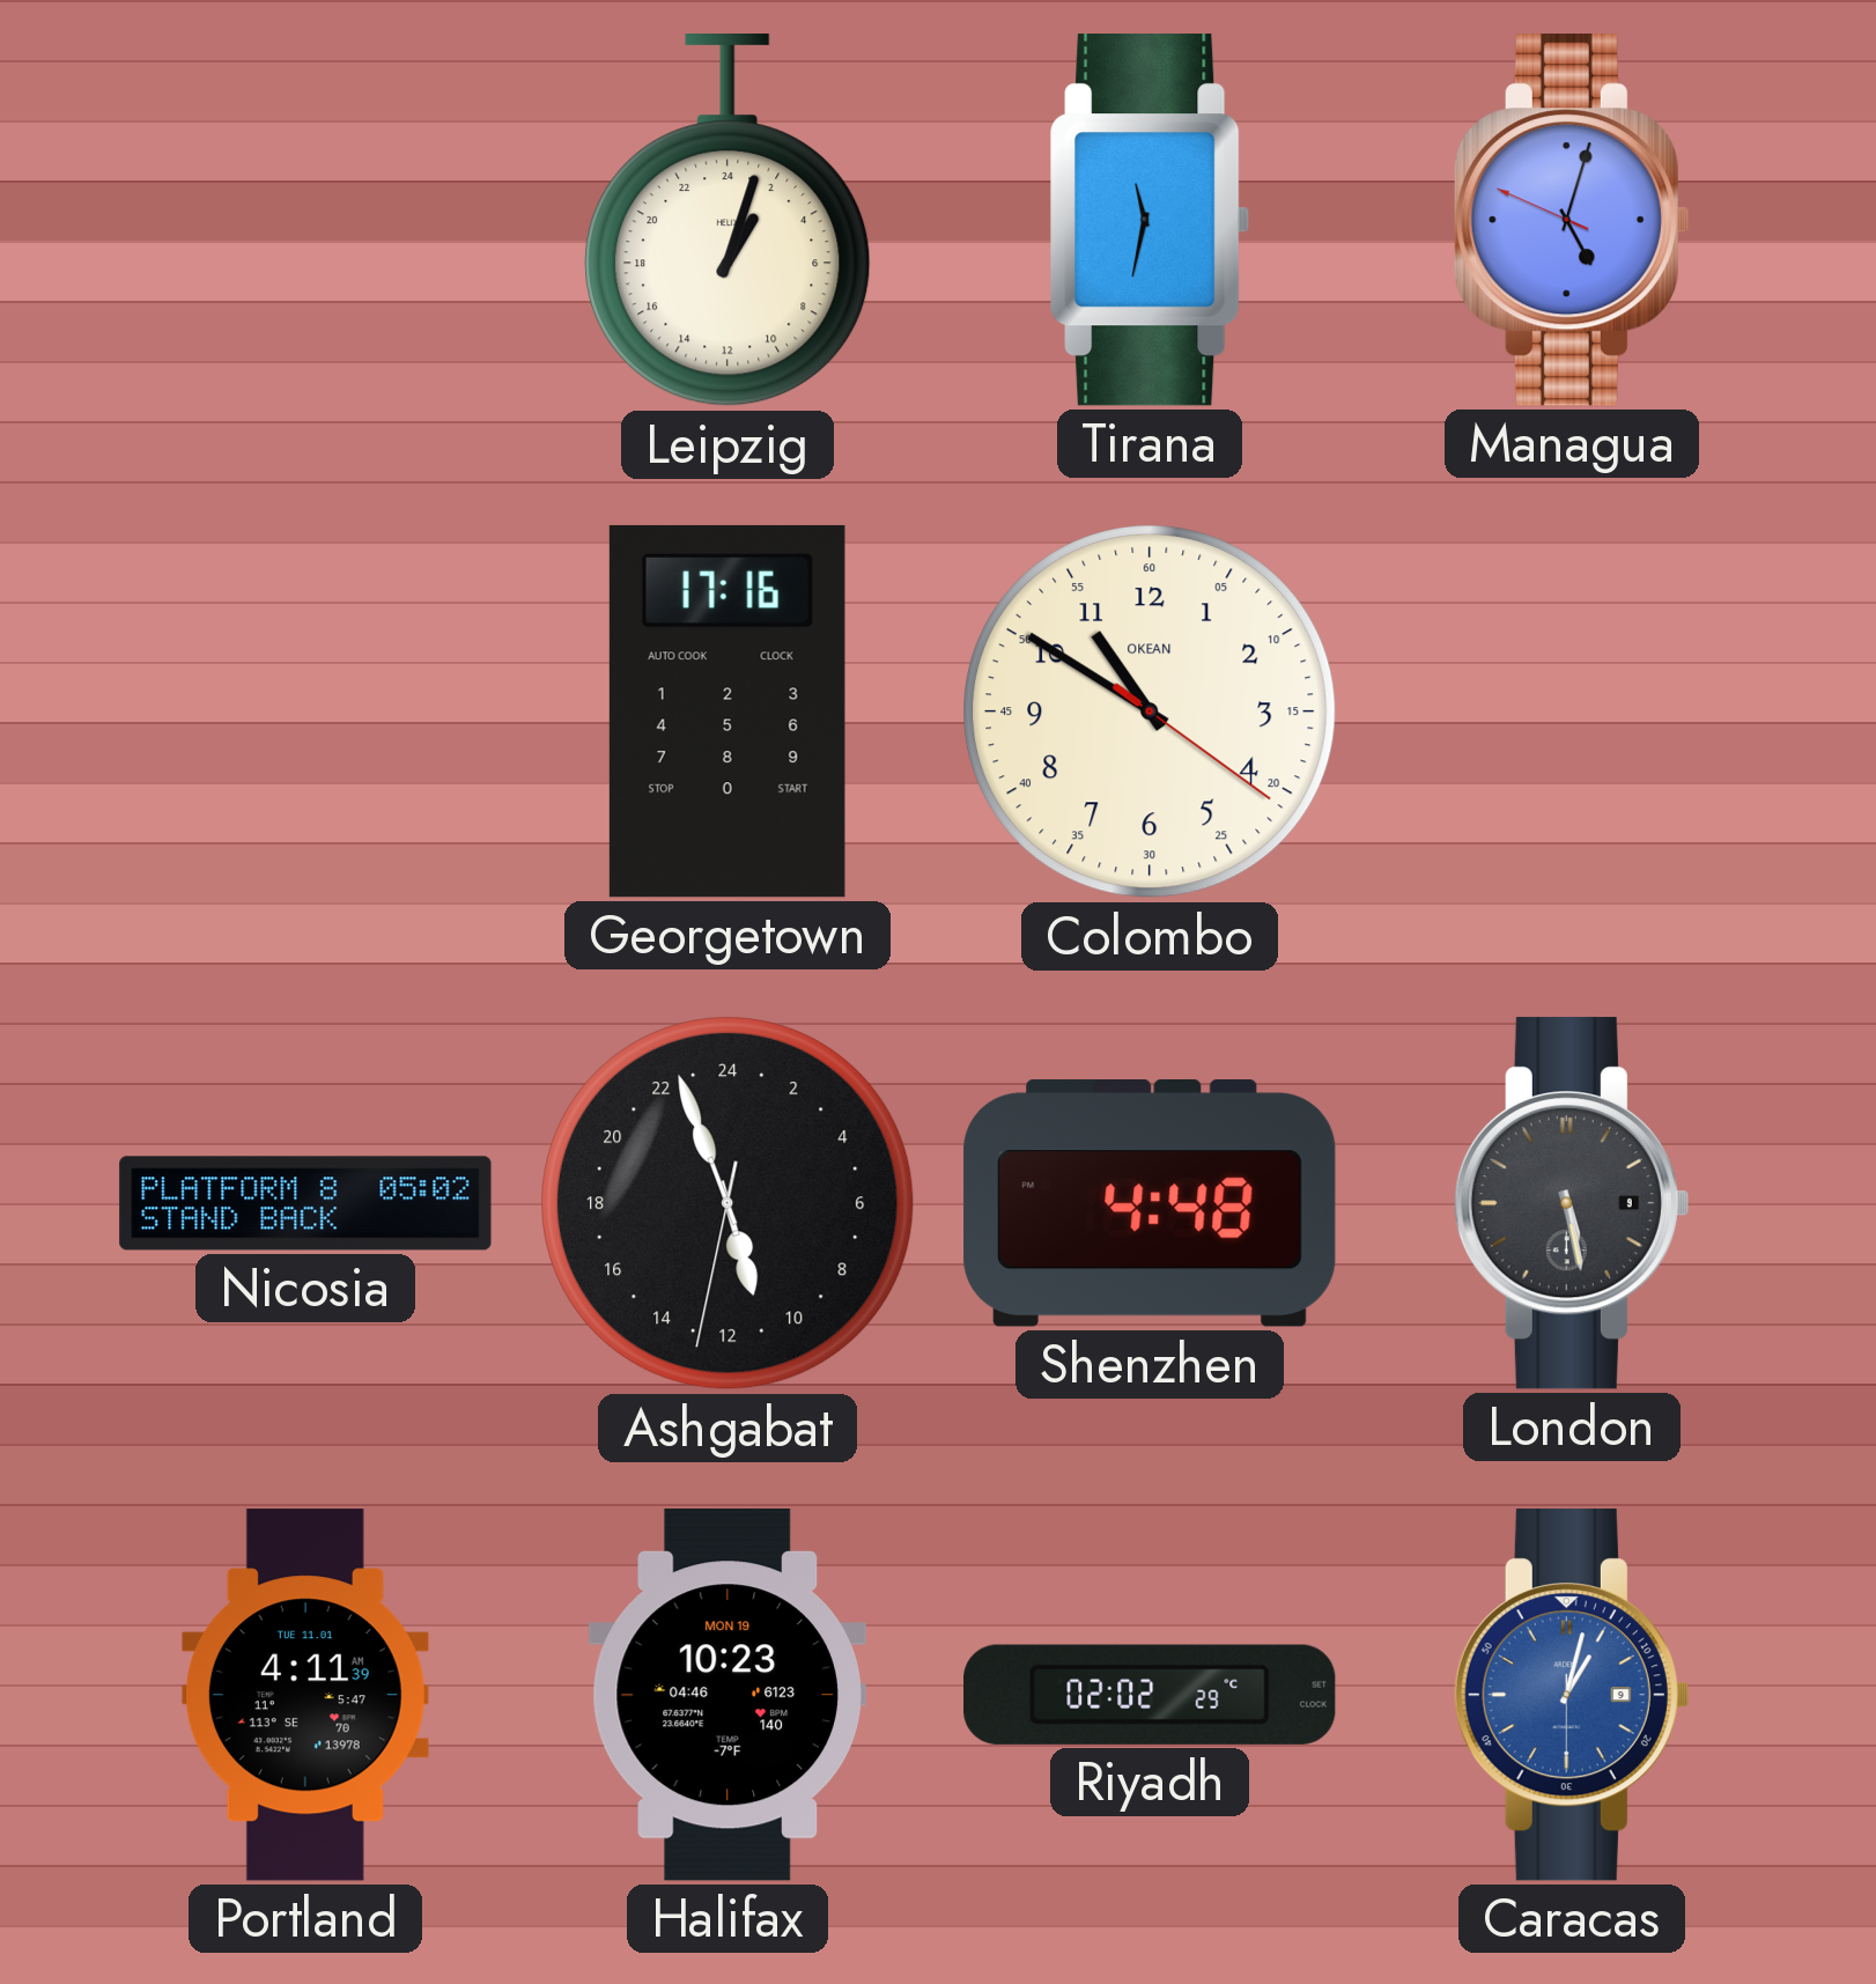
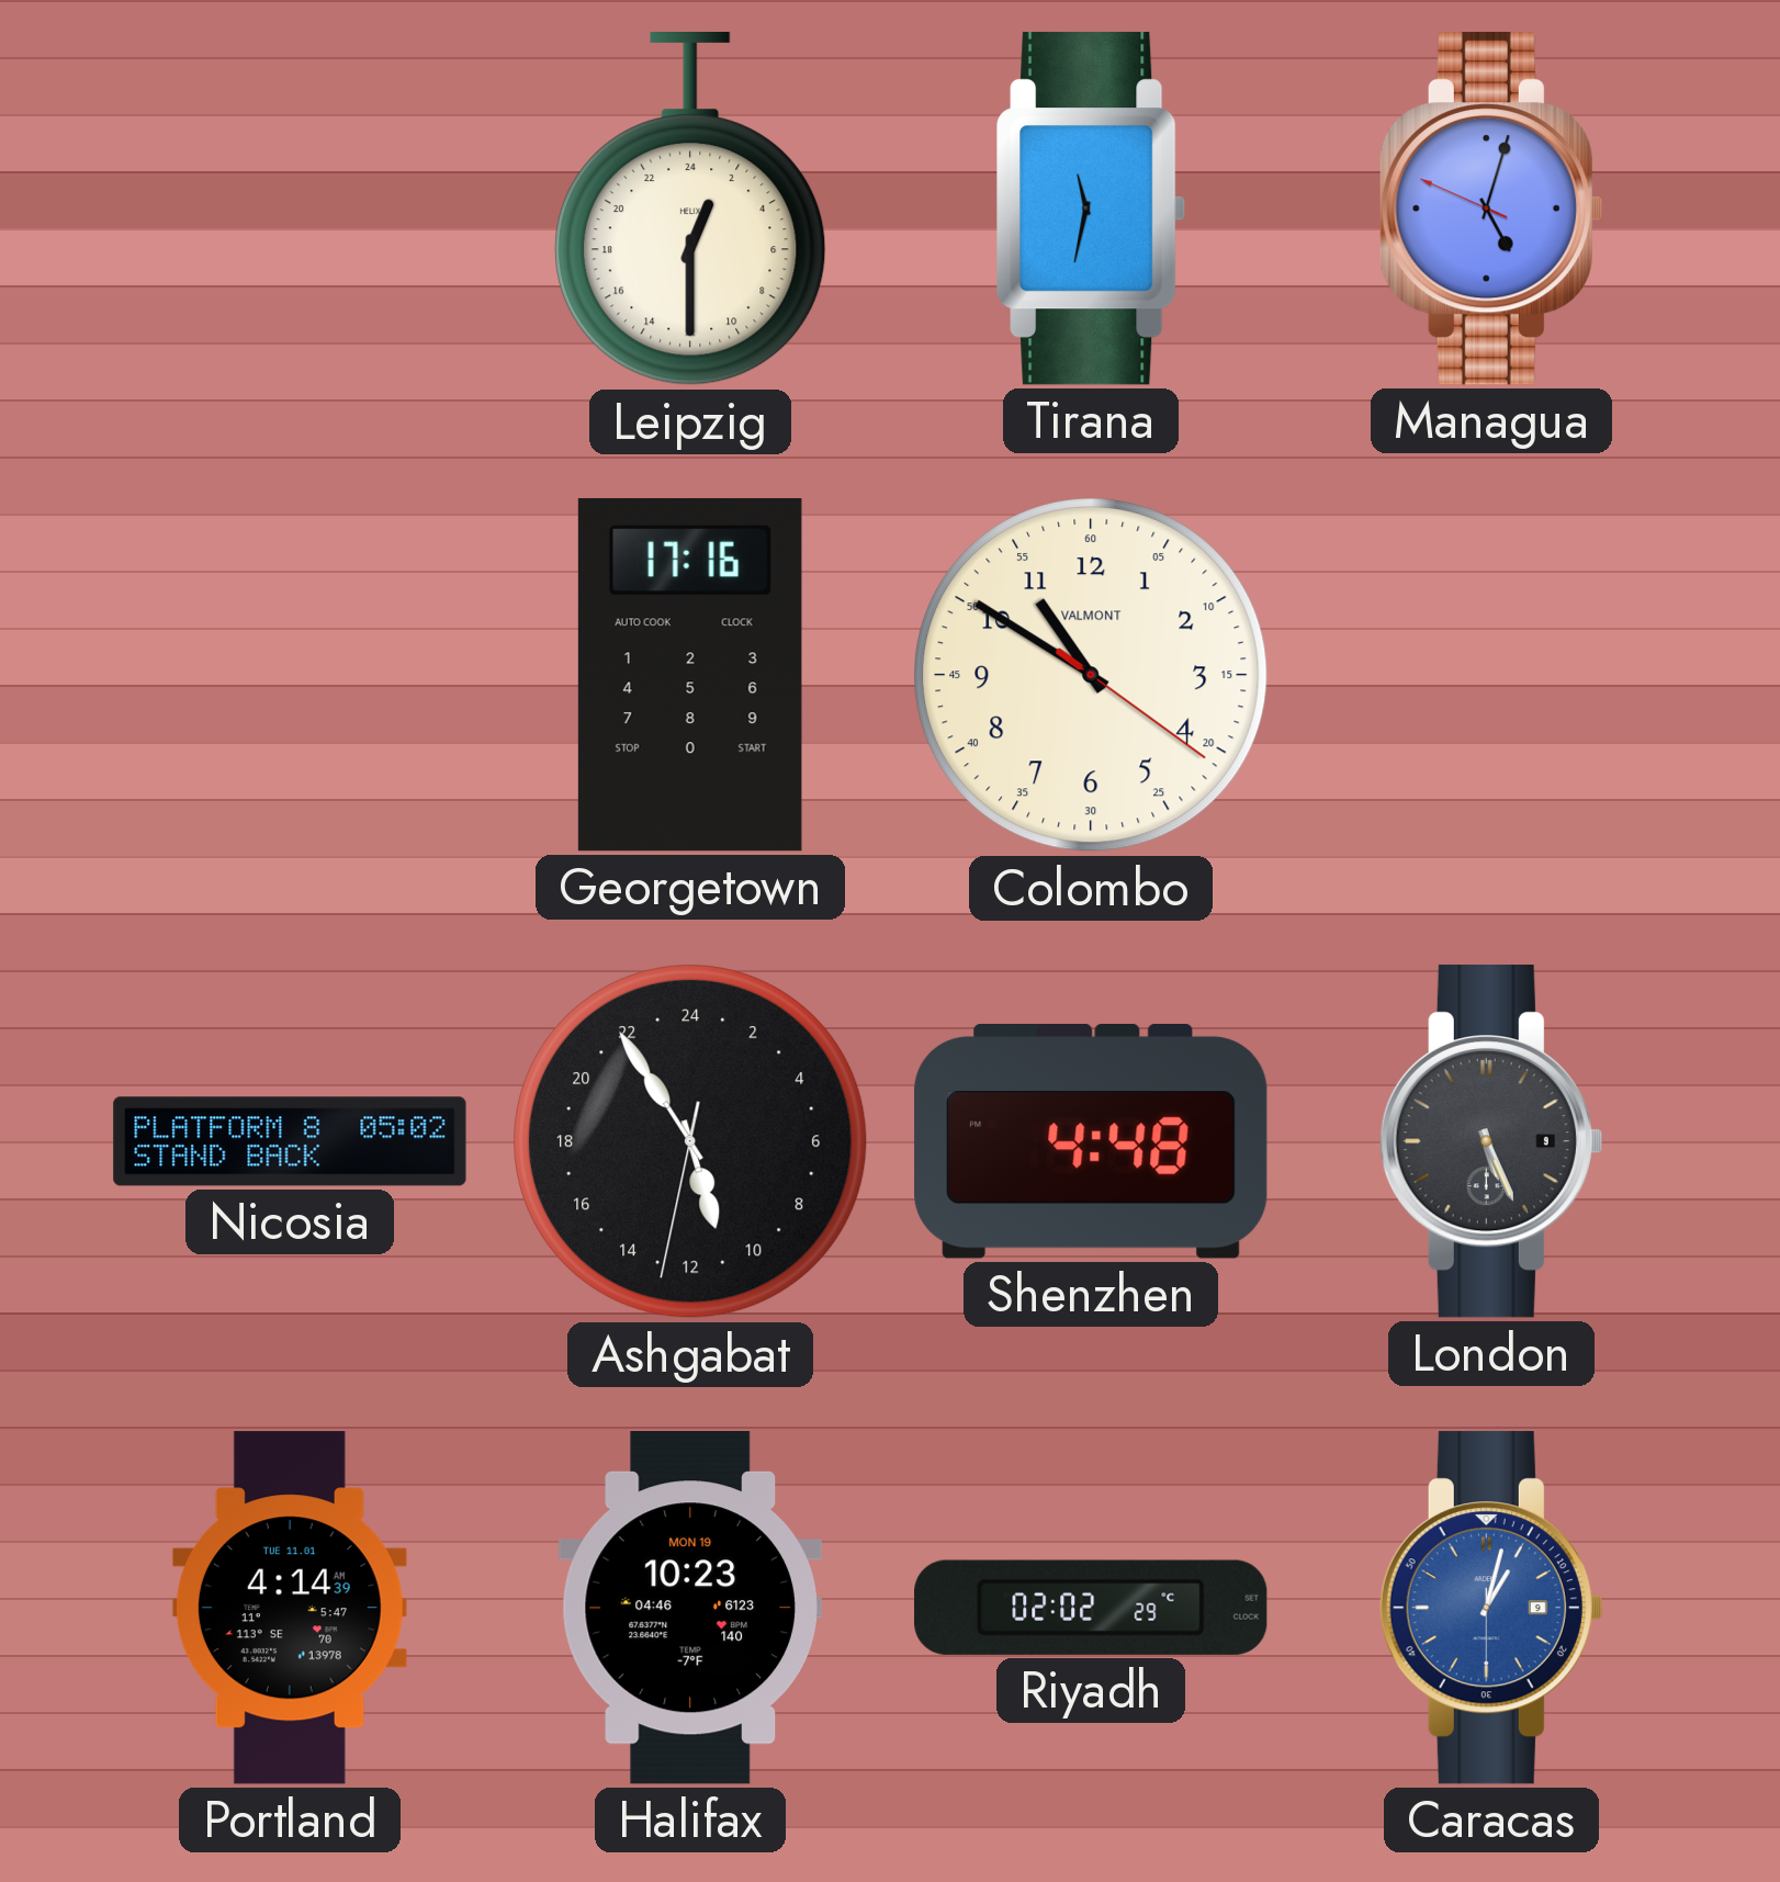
Leipzig: 2:03 -> 1:30 (690, 210)
Colombo brand: OKEAN -> VALMONT (1091, 675)
Ashgabat: 10:56 -> 10:54 (690, 1141)
London: 5:28 -> 5:26 (1490, 1141)
Portland: 4:11 -> 4:14 (290, 1608)
